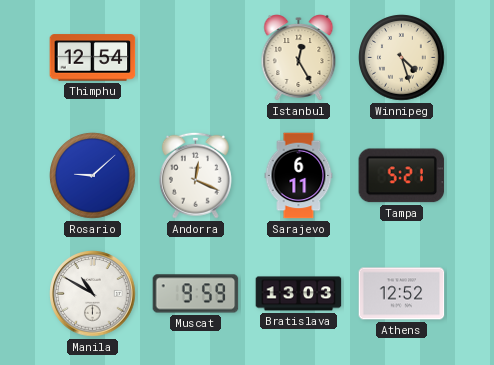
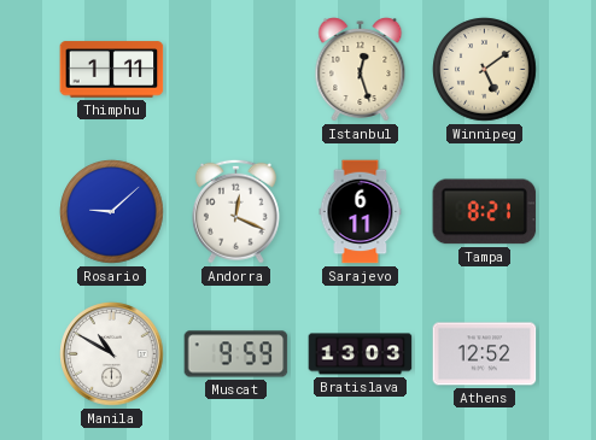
Thimphu: 12:54 -> 1:11 (112, 70)
Istanbul: 12:25 -> 12:27 (361, 70)
Winnipeg: 4:27 -> 5:09 (485, 70)
Tampa: 5:21 -> 8:21 (485, 212)
